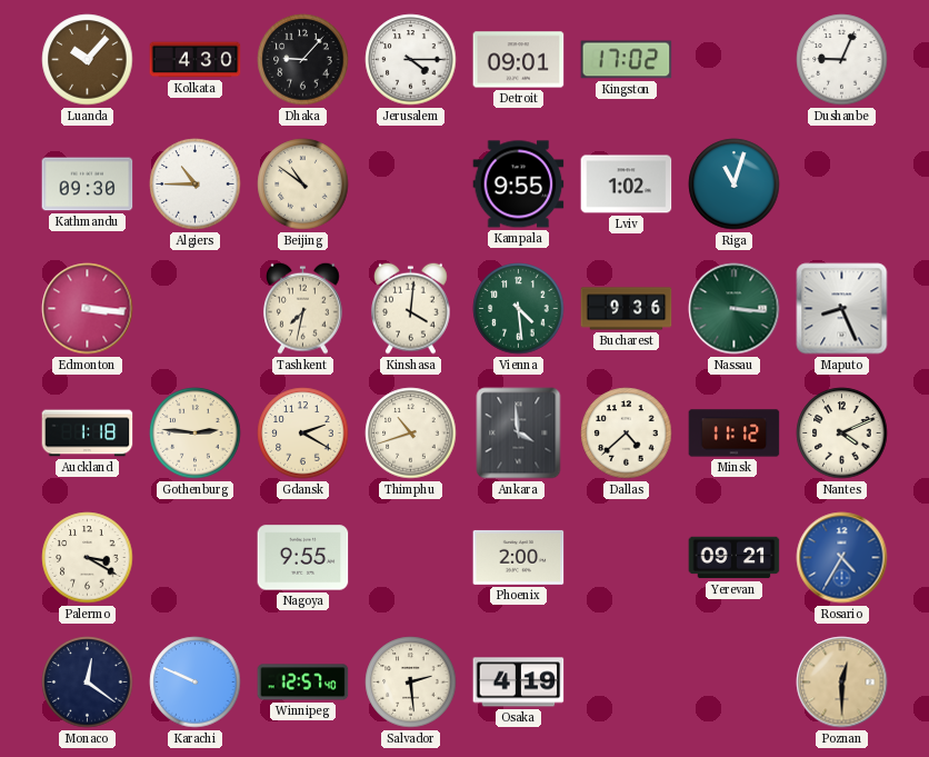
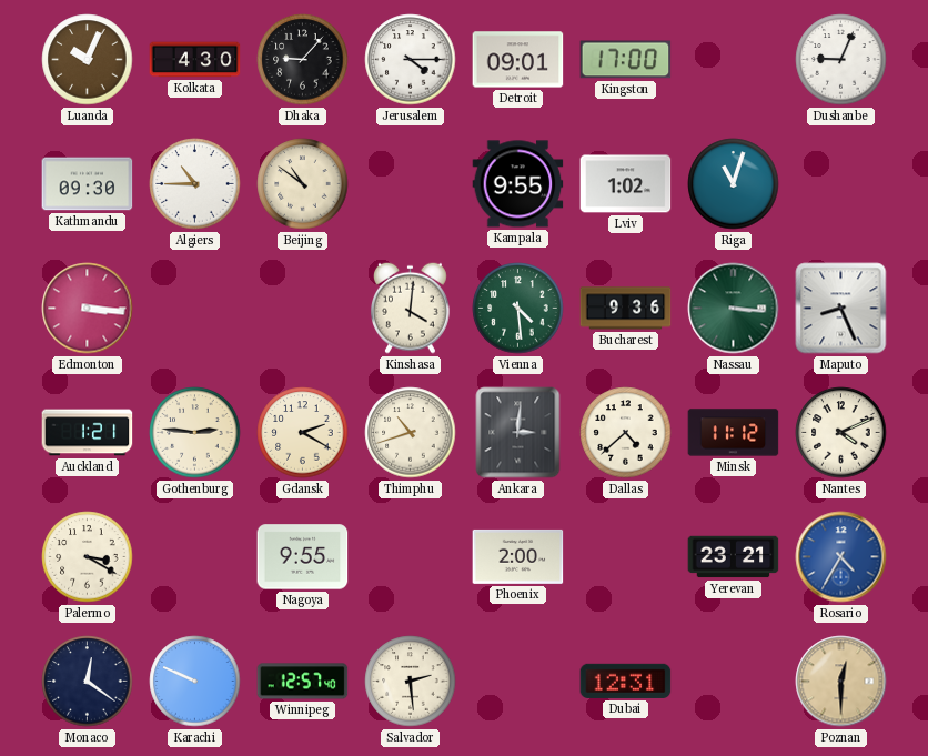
Luanda: 10:07 -> 10:04 (88, 60)
Kingston: 17:02 -> 17:00 (626, 60)
Tashkent: 7:32 -> none (303, 308)
Auckland: 1:18 -> 1:21 (88, 433)
Ankara: 3:59 -> 3:01 (518, 433)
Yerevan: 09:21 -> 23:21 (734, 557)
Osaka: 4:19 -> none (519, 683)
Dubai: none -> 12:31 (626, 681)
